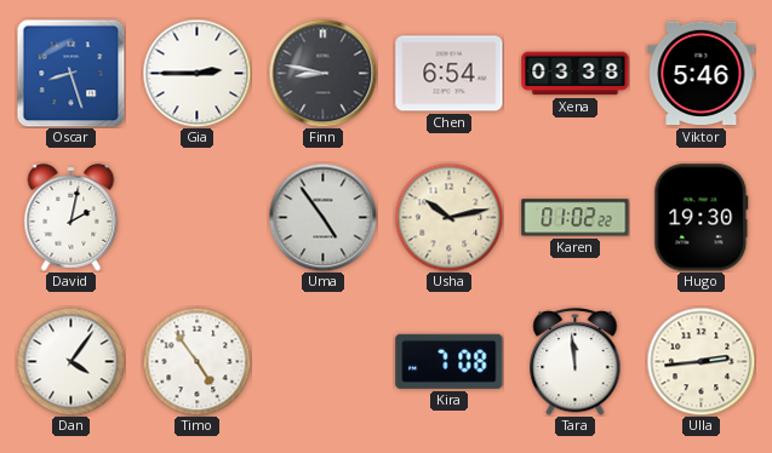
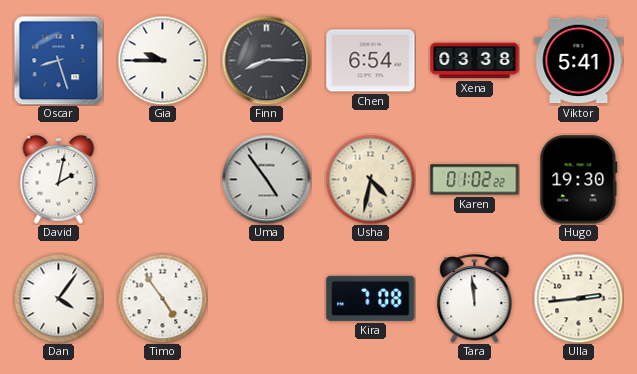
Gia: 2:45 -> 9:45 (162, 60)
Finn: 8:47 -> 8:15 (266, 60)
Viktor: 5:46 -> 5:41 (579, 61)
Usha: 10:13 -> 4:32 (370, 179)
